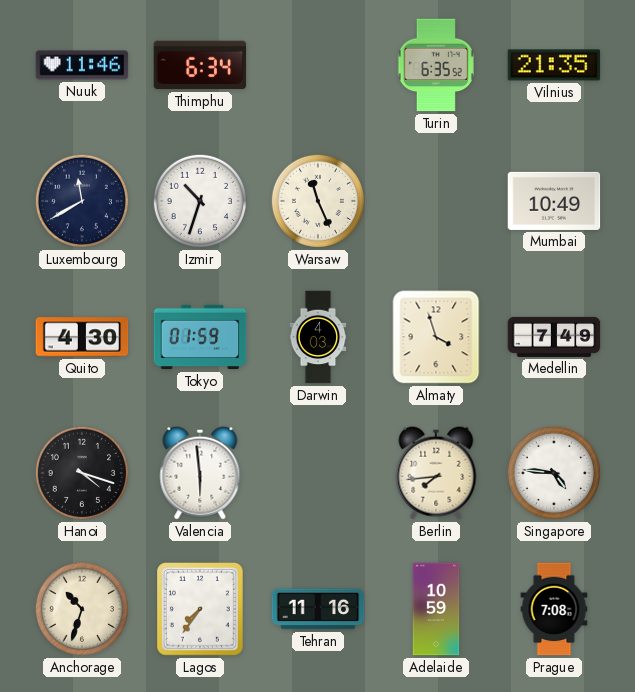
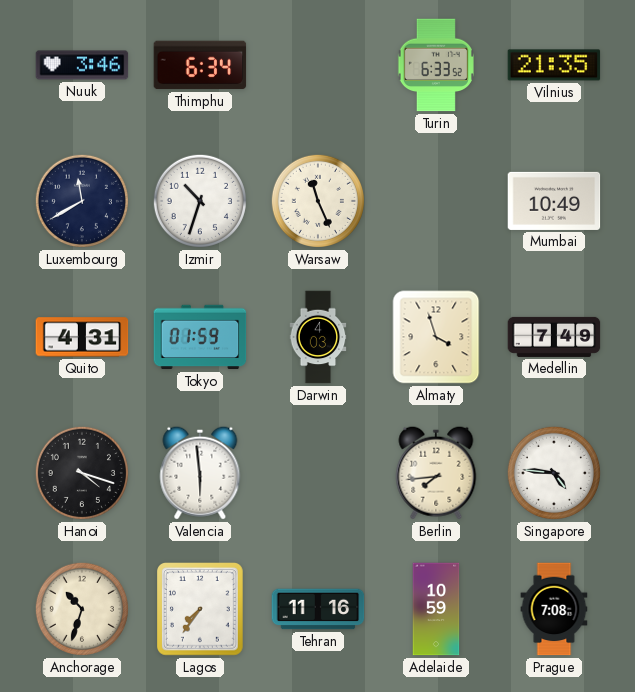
Nuuk: 11:46 -> 3:46 (82, 65)
Turin: 6:35 -> 6:33 (436, 65)
Quito: 4:30 -> 4:31 (82, 337)
